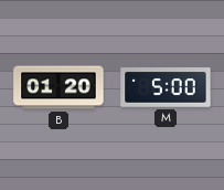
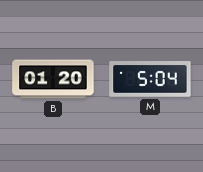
M: 5:00 -> 5:04 (150, 79)
